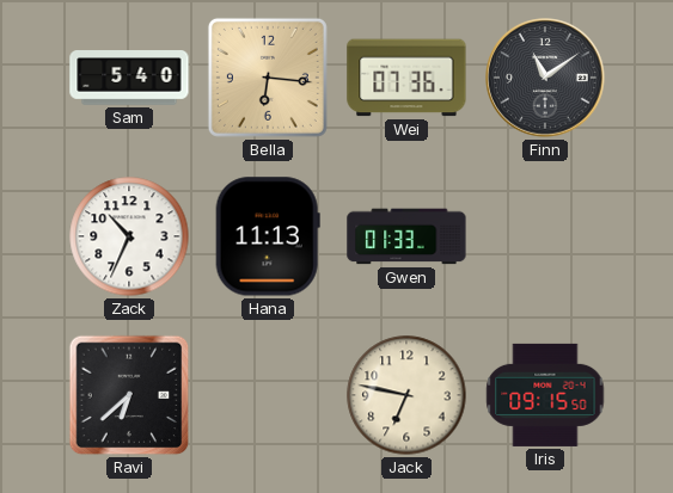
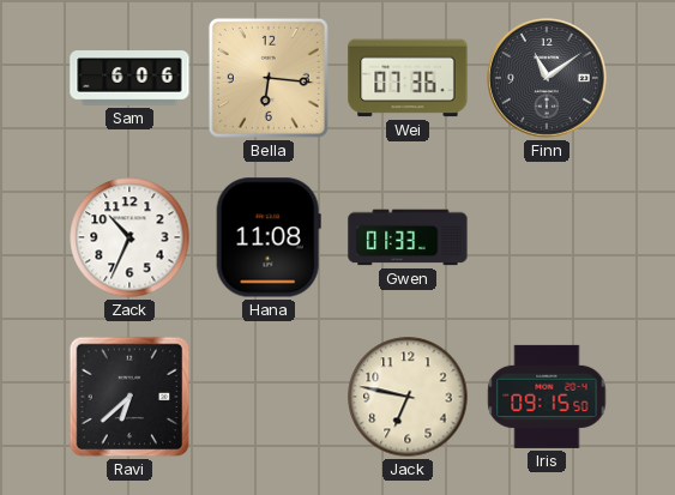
Sam: 5:40 -> 6:06 (129, 78)
Hana: 11:13 -> 11:08 (269, 237)
